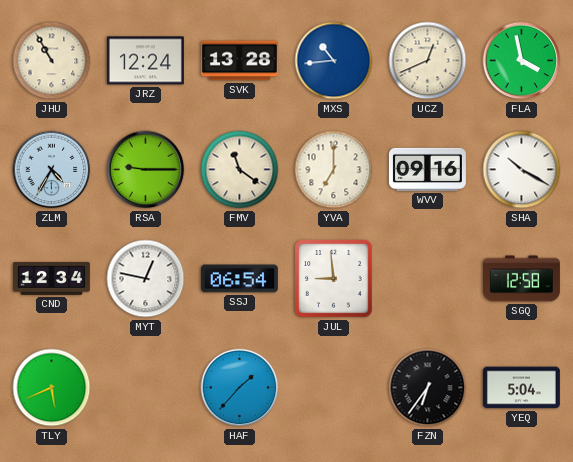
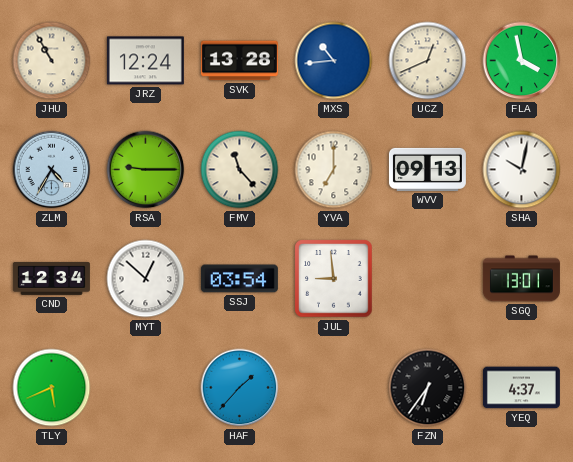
FMV: 11:21 -> 11:23 (240, 170)
WVV: 09:16 -> 09:13 (427, 169)
SHA: 10:20 -> 10:02 (522, 170)
MYT: 12:47 -> 12:52 (146, 279)
SSJ: 06:54 -> 03:54 (239, 279)
SGQ: 12:58 -> 13:01 (521, 279)
YEQ: 5:04 -> 4:37 (521, 388)
